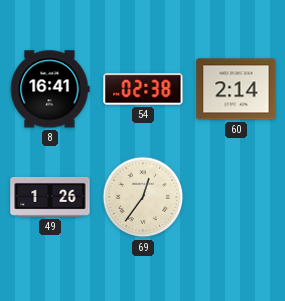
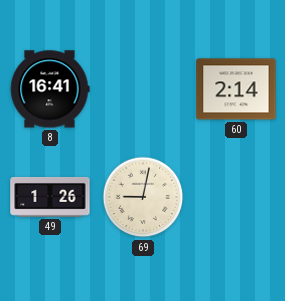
54: 02:38 -> none (143, 89)
69: 12:36 -> 9:02 (143, 197)
